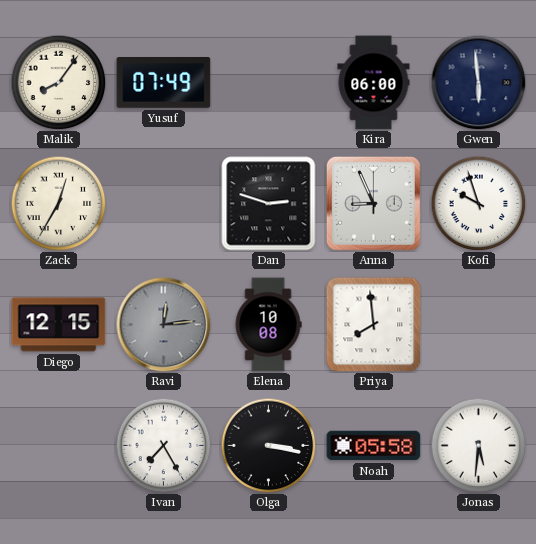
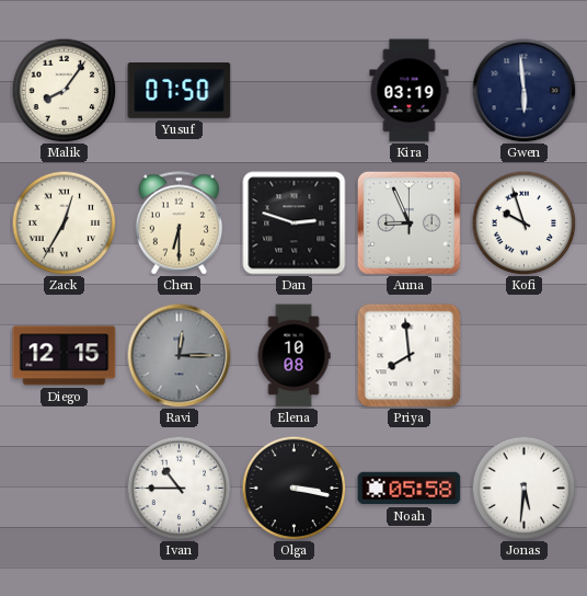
Yusuf: 07:49 -> 07:50 (180, 91)
Kira: 06:00 -> 03:19 (410, 91)
Chen: none -> 6:30 (179, 224)
Ravi: 12:14 -> 12:15 (179, 355)
Ivan: 7:25 -> 10:45 (179, 488)
